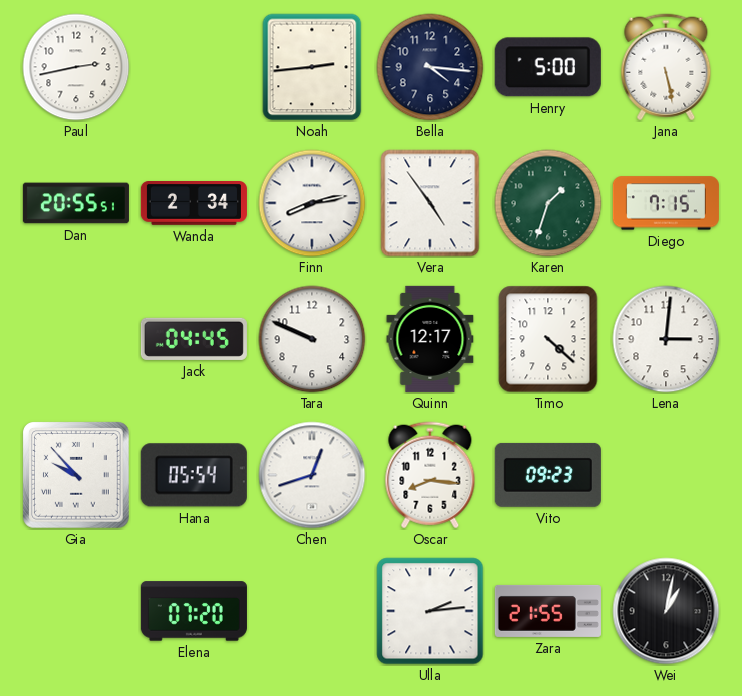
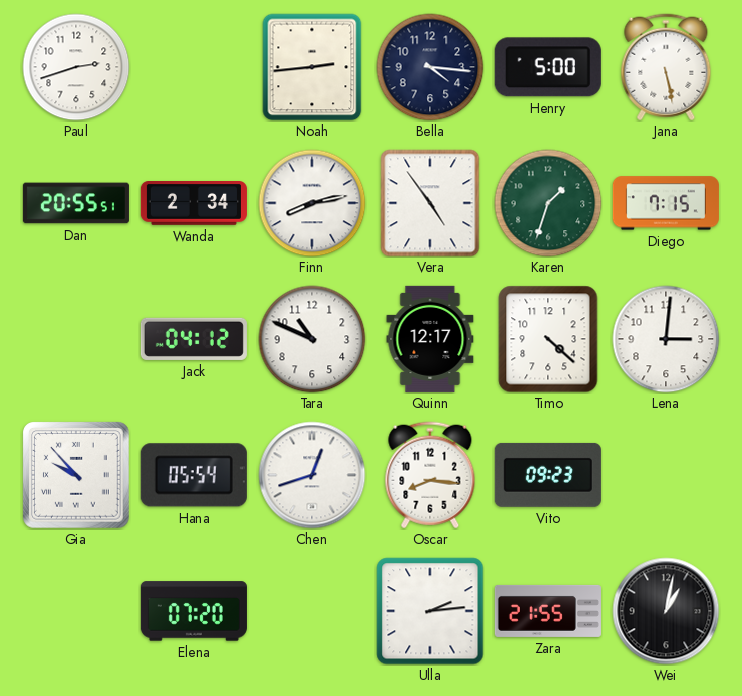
Paul: 2:43 -> 2:42 (76, 67)
Jack: 04:45 -> 04:12 (194, 339)
Tara: 9:49 -> 10:49 (312, 339)
